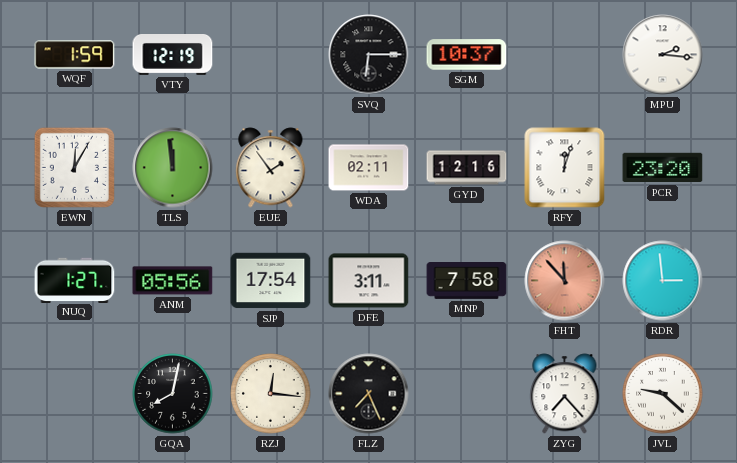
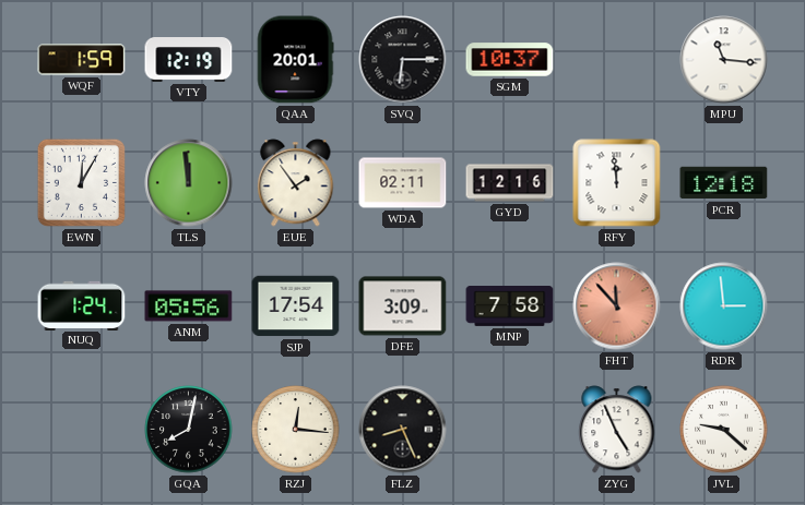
QAA: none -> 20:01 (295, 60)
MPU: 2:16 -> 11:16 (724, 60)
RFY: 12:03 -> 11:59 (617, 183)
PCR: 23:20 -> 12:18 (724, 183)
NUQ: 1:27 -> 1:24 (82, 305)
DFE: 3:11 -> 3:09 (403, 306)
FLZ: 7:26 -> 8:26 (403, 430)
ZYG: 7:23 -> 4:56 (617, 430)
